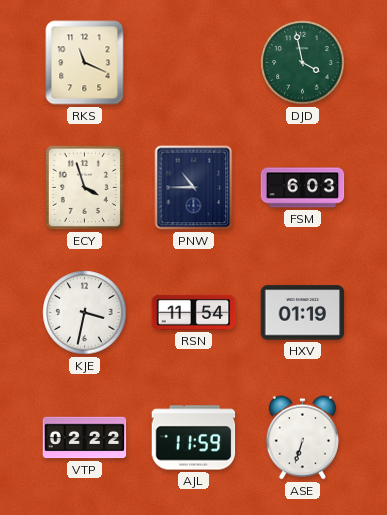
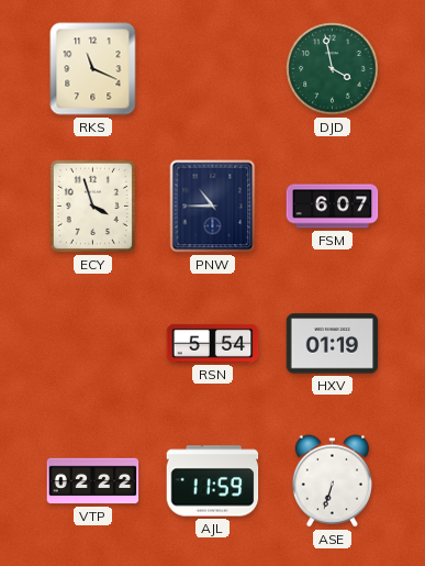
FSM: 6:03 -> 6:07 (333, 207)
KJE: 3:32 -> none (85, 313)
RSN: 11:54 -> 5:54 (213, 343)
